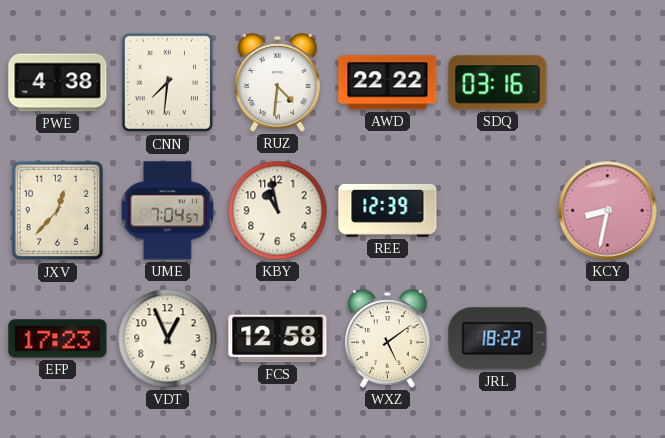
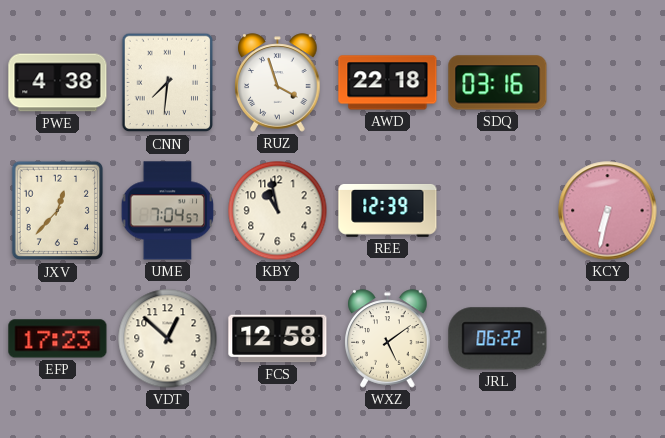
RUZ: 4:31 -> 3:57 (278, 83)
AWD: 22:22 -> 22:18 (388, 83)
KCY: 8:32 -> 6:32 (608, 211)
VDT: 12:56 -> 12:52 (168, 339)
JRL: 18:22 -> 06:22 (498, 339)
